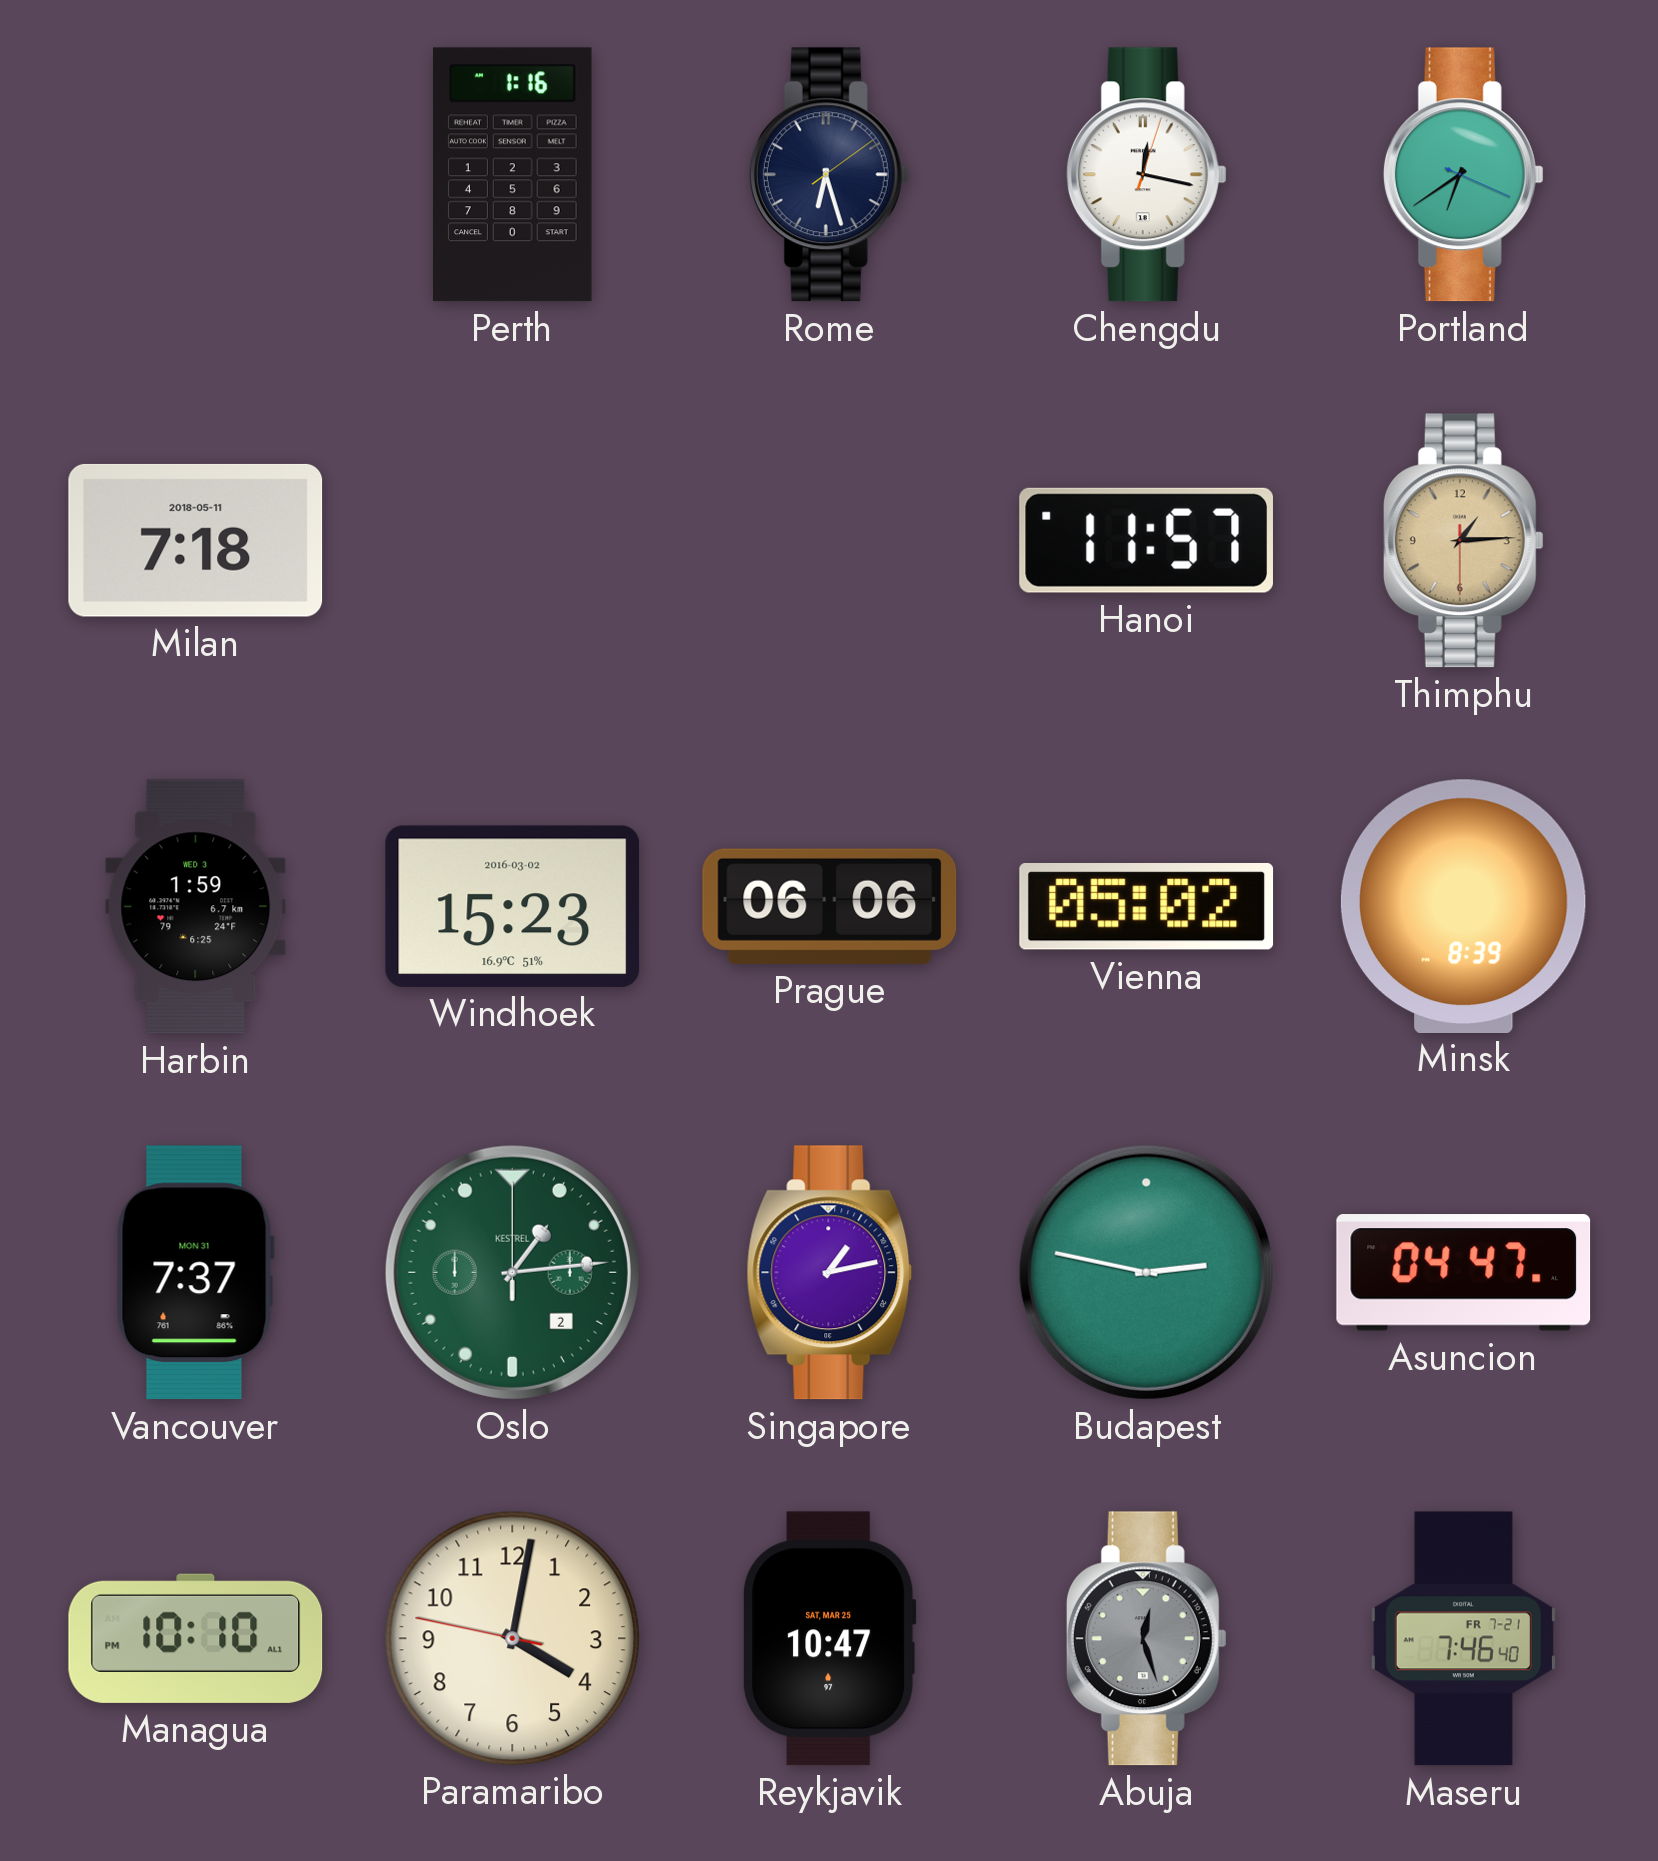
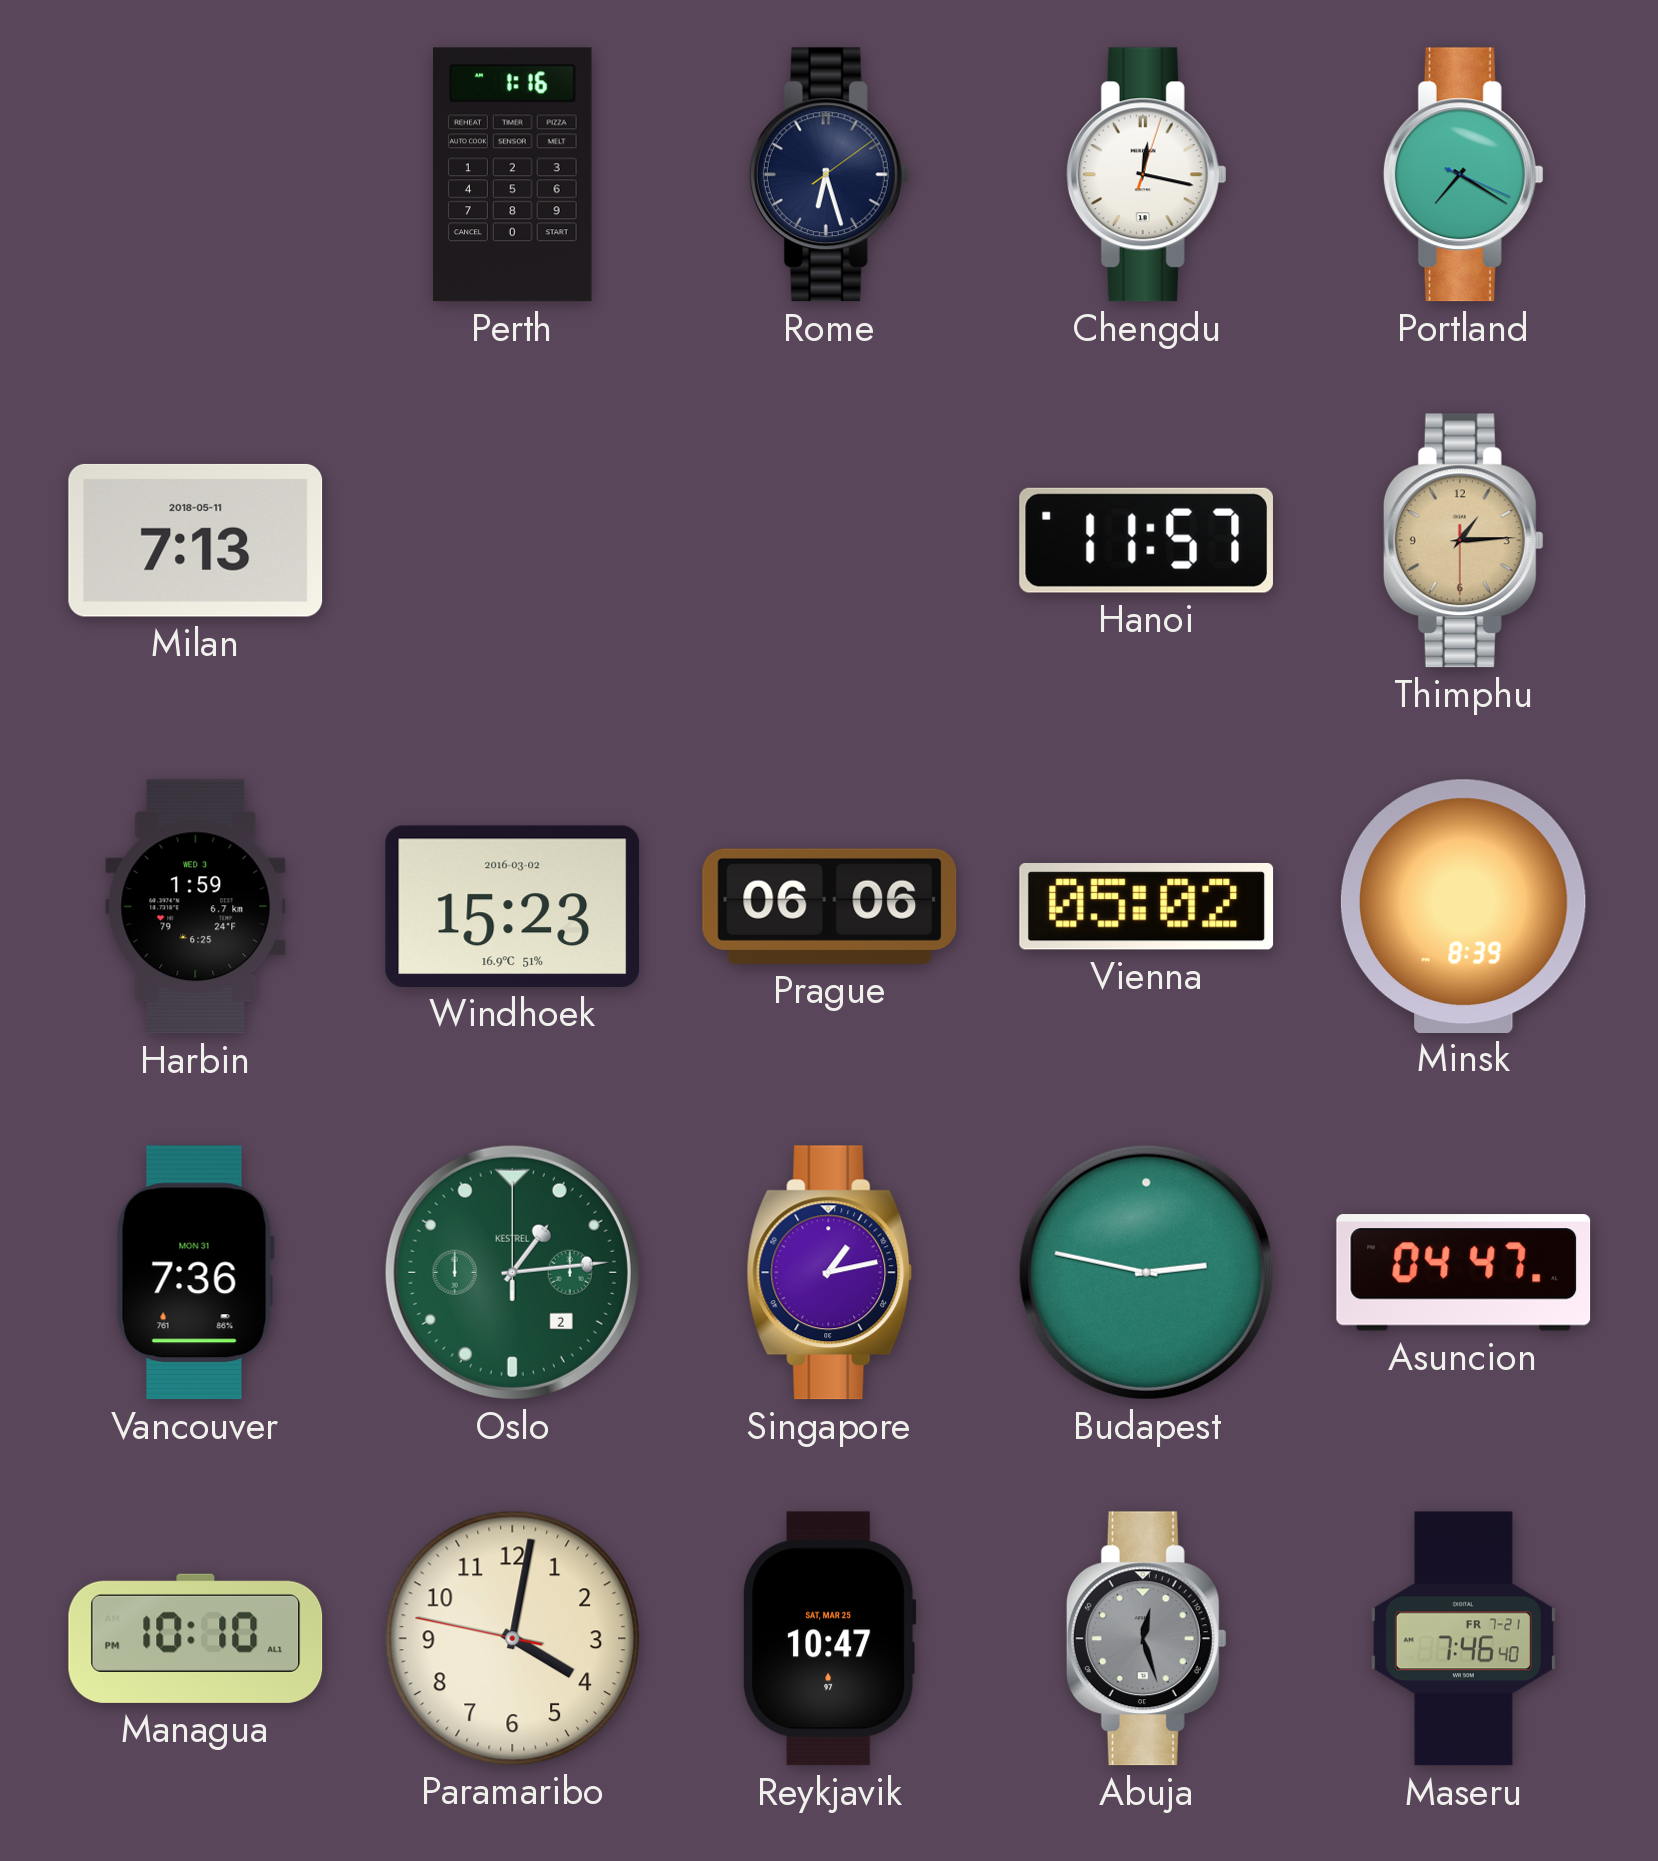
Portland: 6:39 -> 7:20 (1463, 175)
Milan: 7:18 -> 7:13 (196, 540)
Vancouver: 7:37 -> 7:36 (195, 1273)
